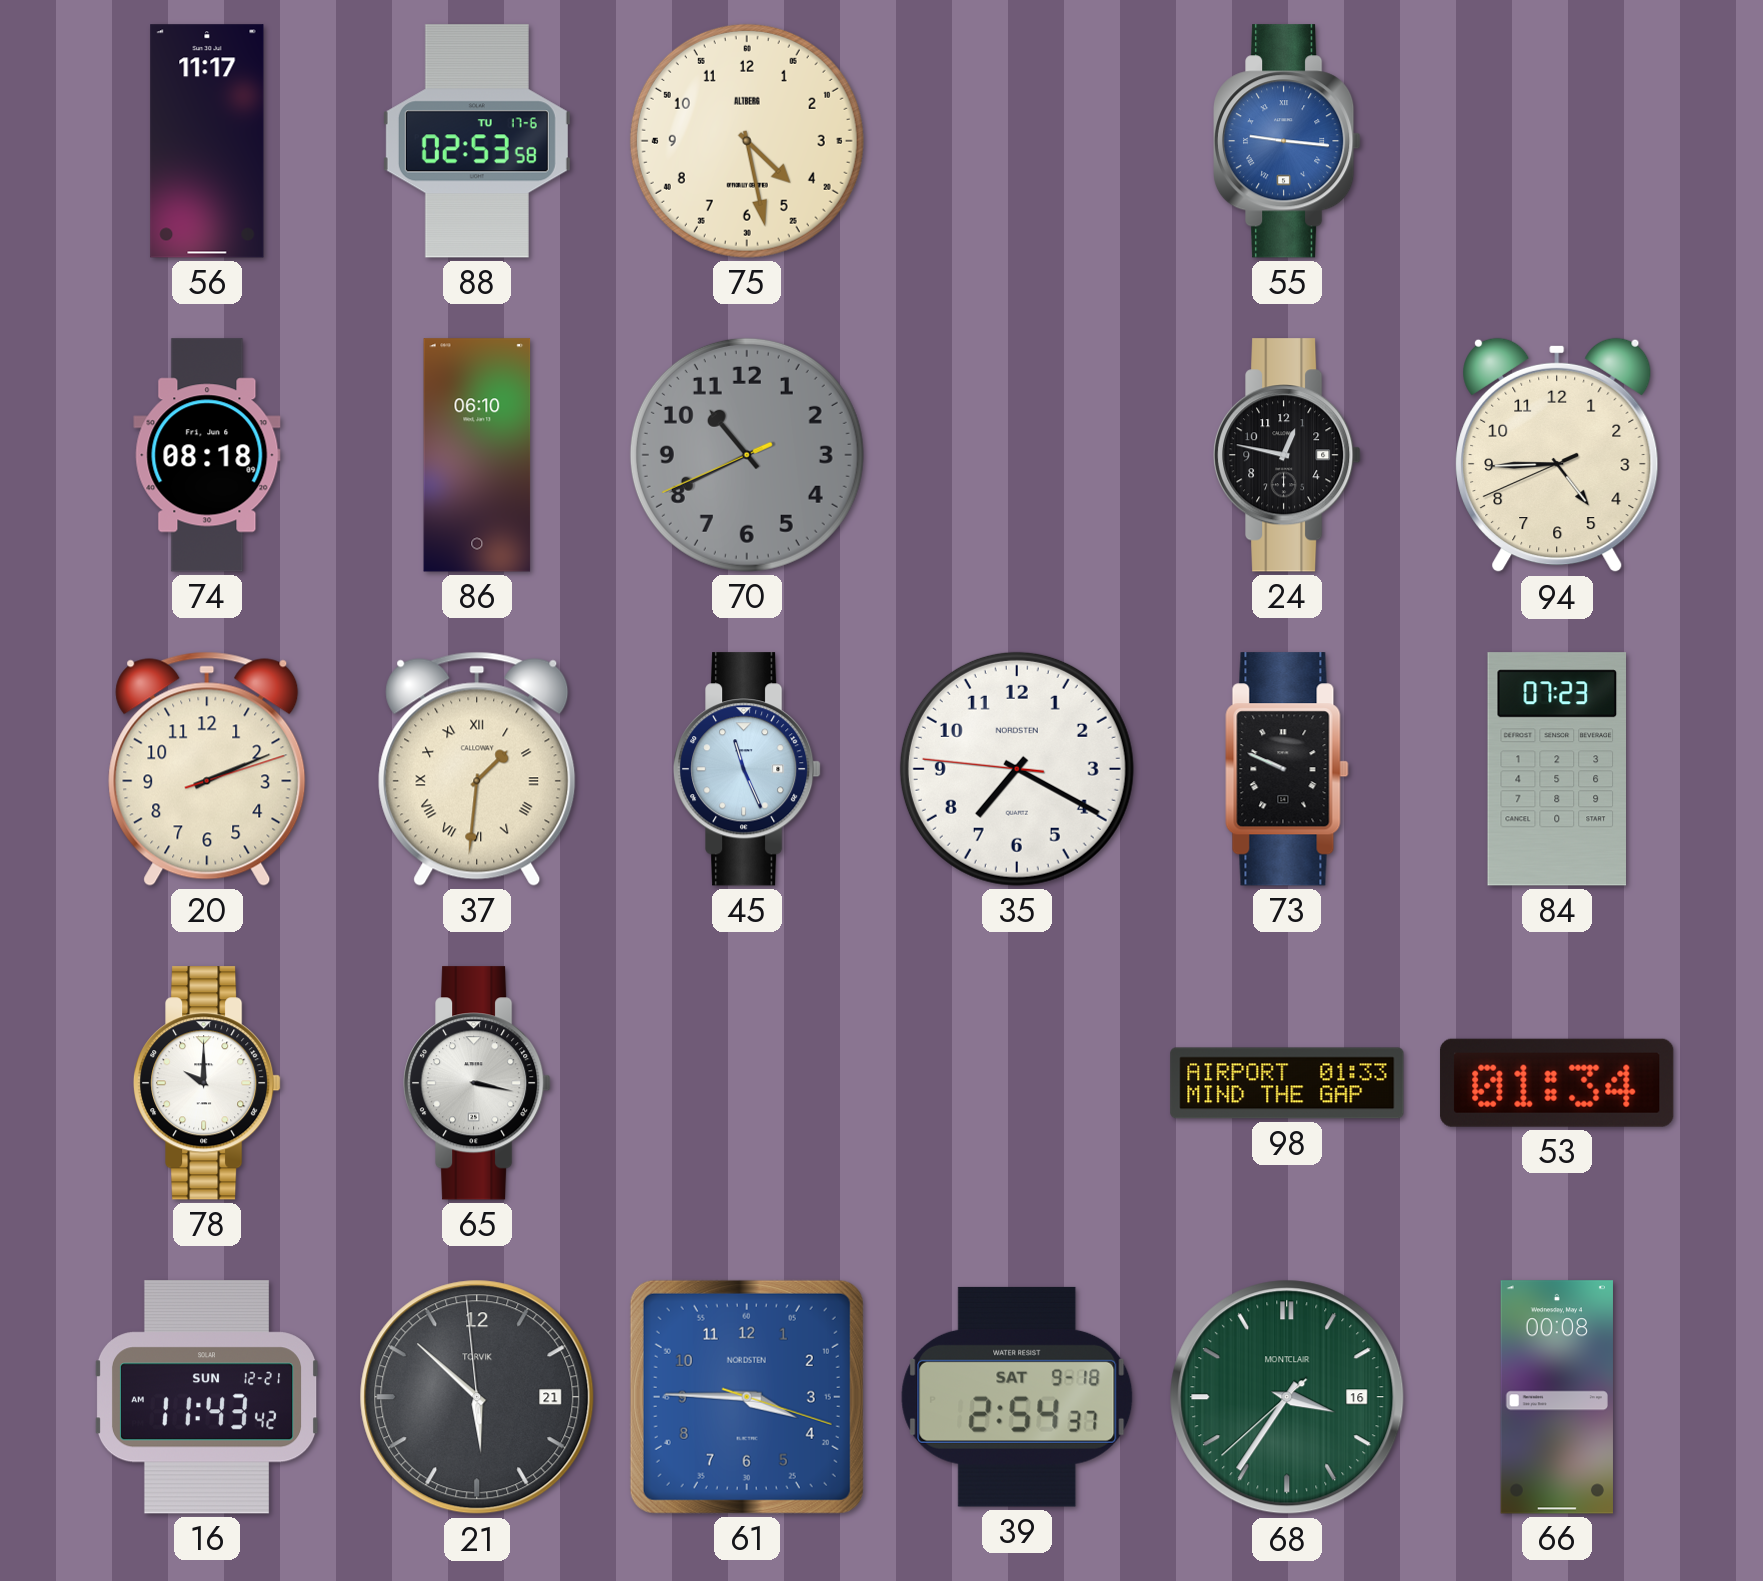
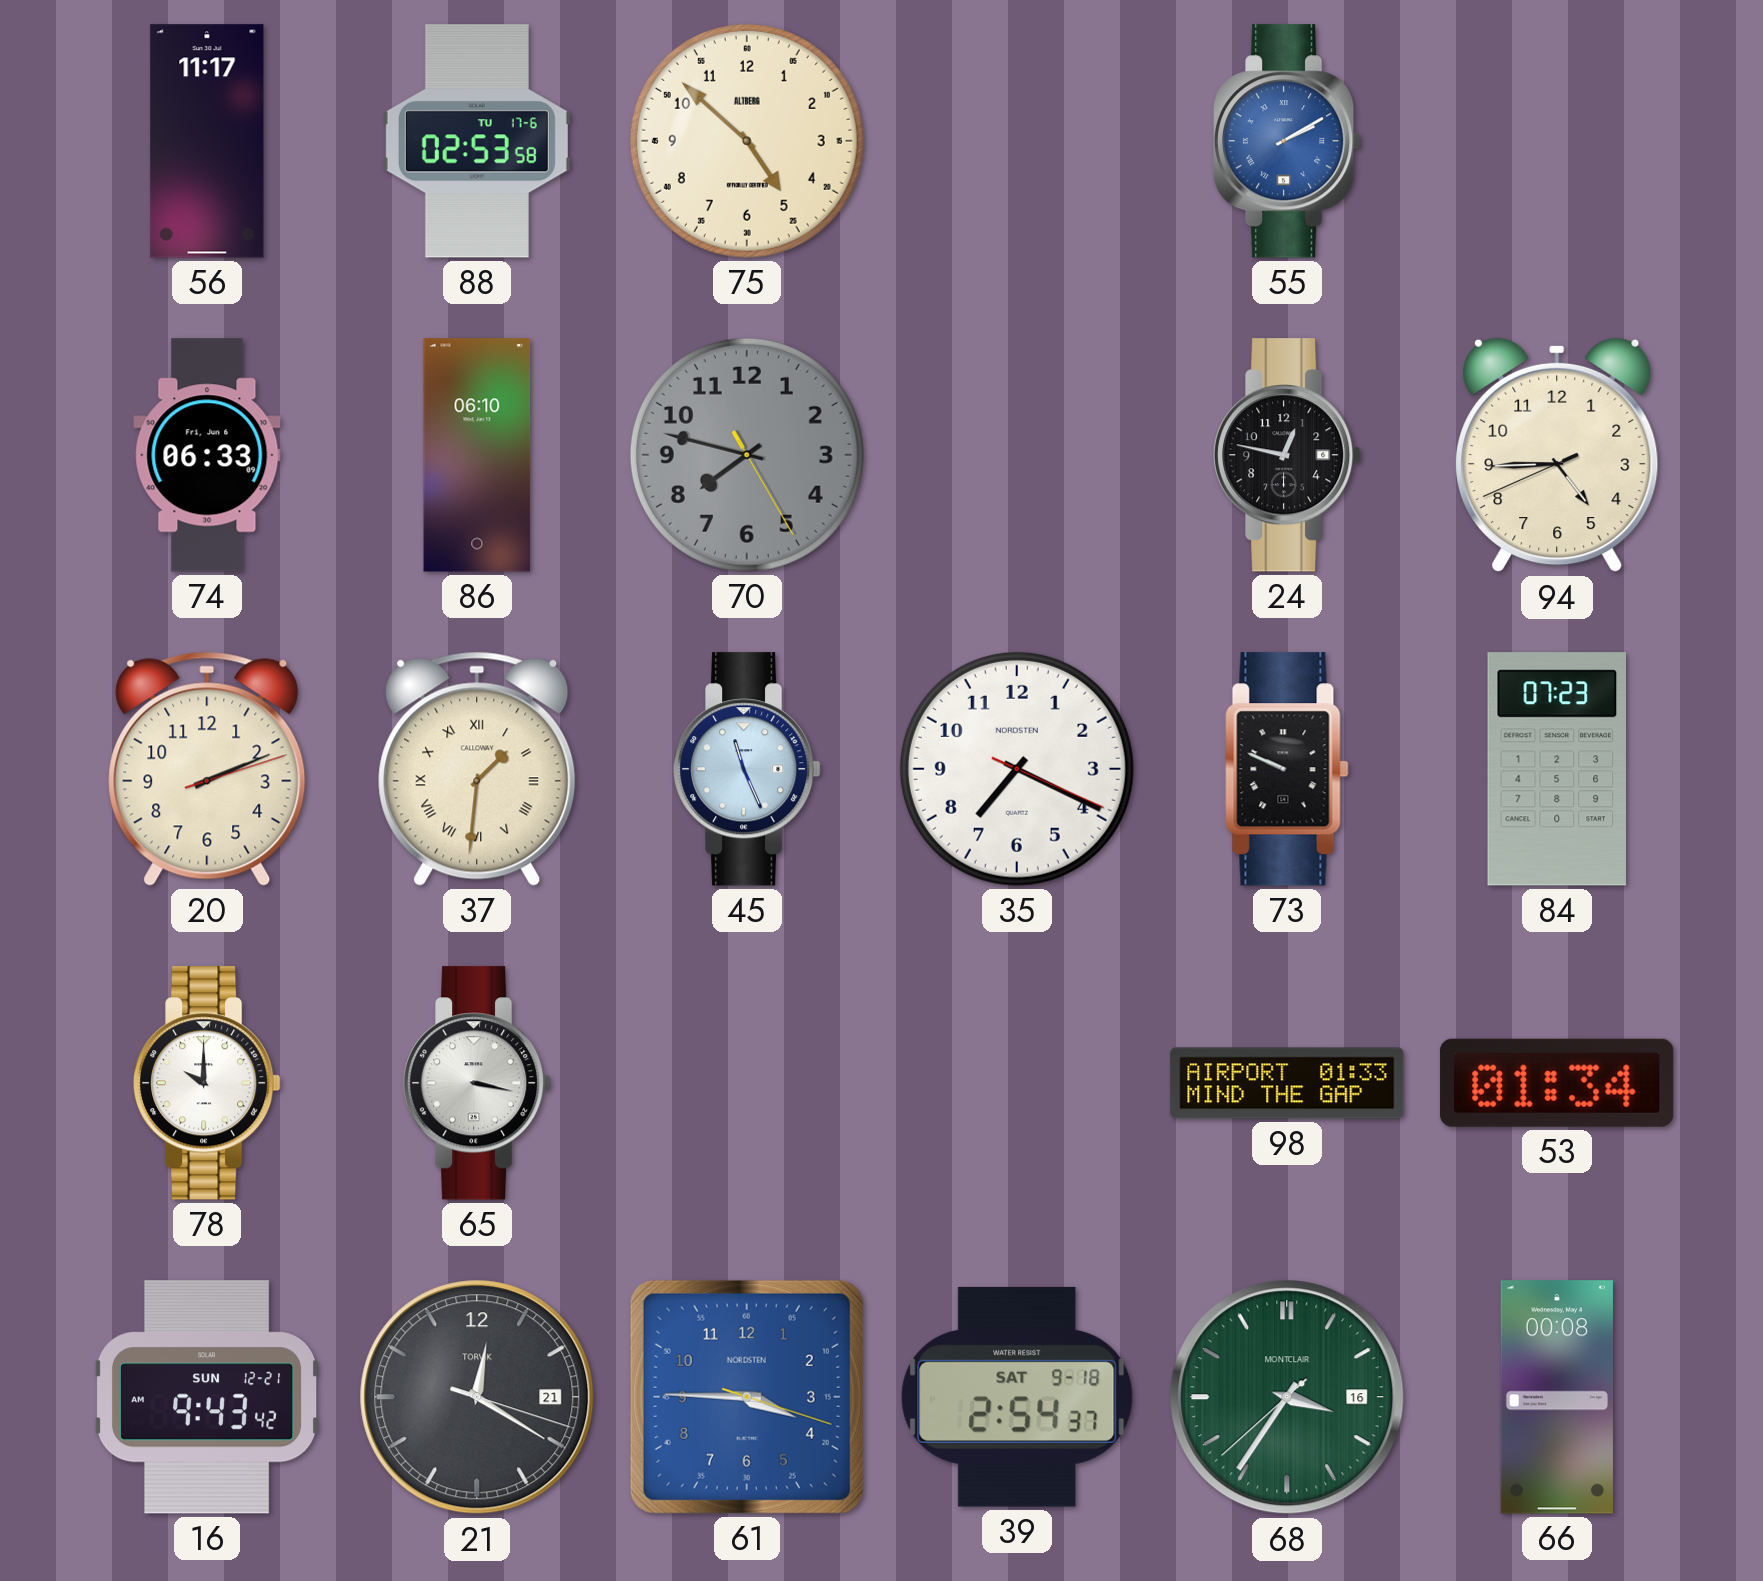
75: 4:28 -> 4:52 (747, 141)
55: 9:16 -> 2:10 (1288, 141)
74: 08:18 -> 06:33 (207, 455)
70: 10:40 -> 7:47 (747, 455)
35: 7:19:46 -> 7:19:19 (1017, 769)
16: 11:43 -> 9:43 (207, 1397)
21: 5:51 -> 12:20 (477, 1397)
